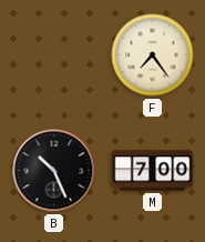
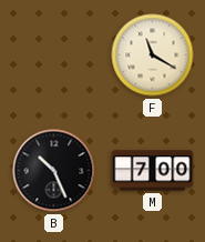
F: 7:24 -> 11:20 (153, 56)
